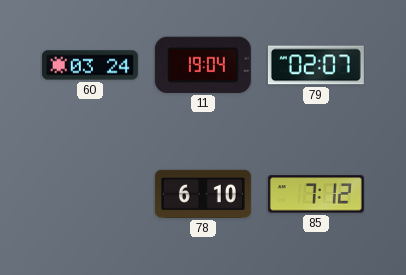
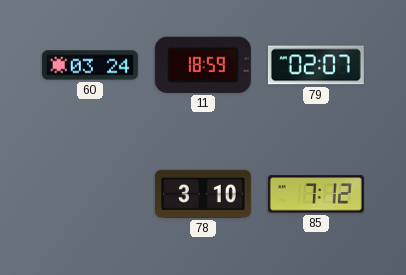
11: 19:04 -> 18:59 (203, 65)
78: 6:10 -> 3:10 (203, 194)
